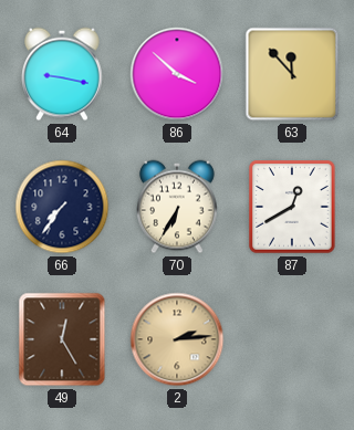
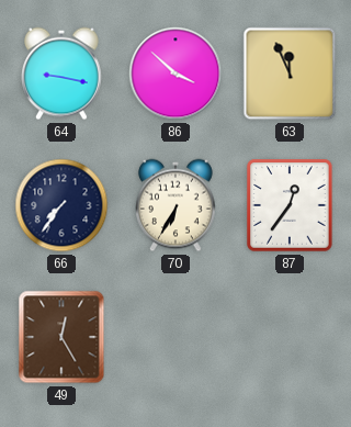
63: 11:53 -> 11:56 (290, 74)
87: 12:40 -> 12:36 (290, 205)
2: 2:14 -> none (177, 339)
